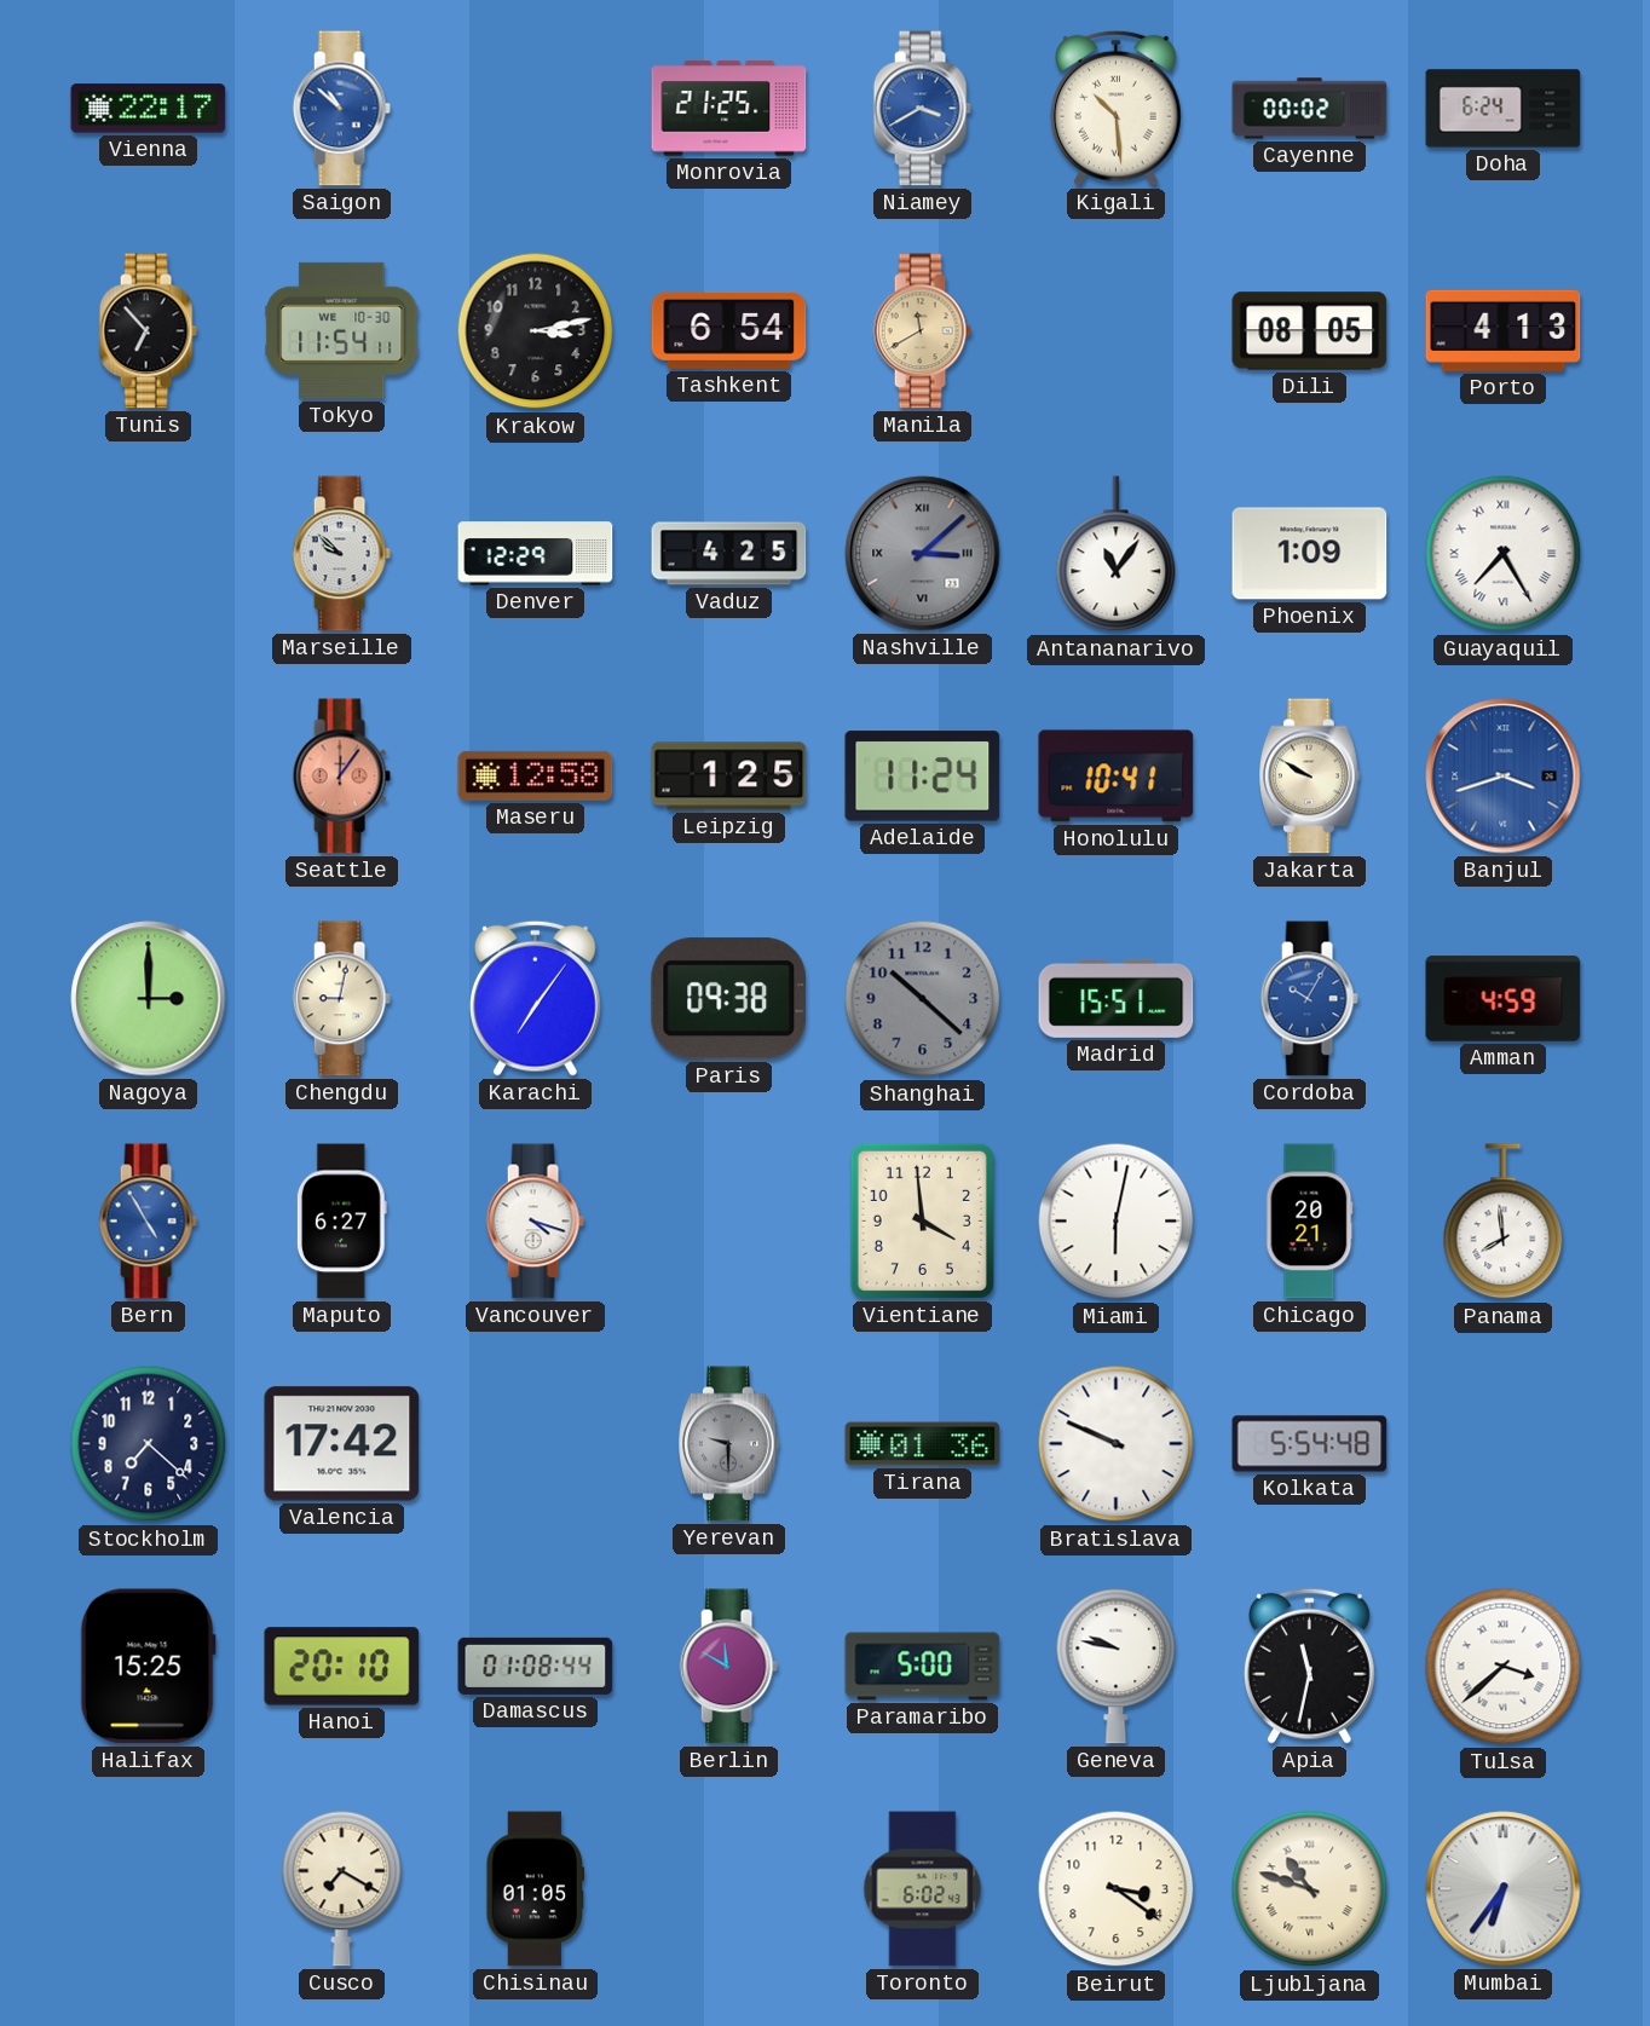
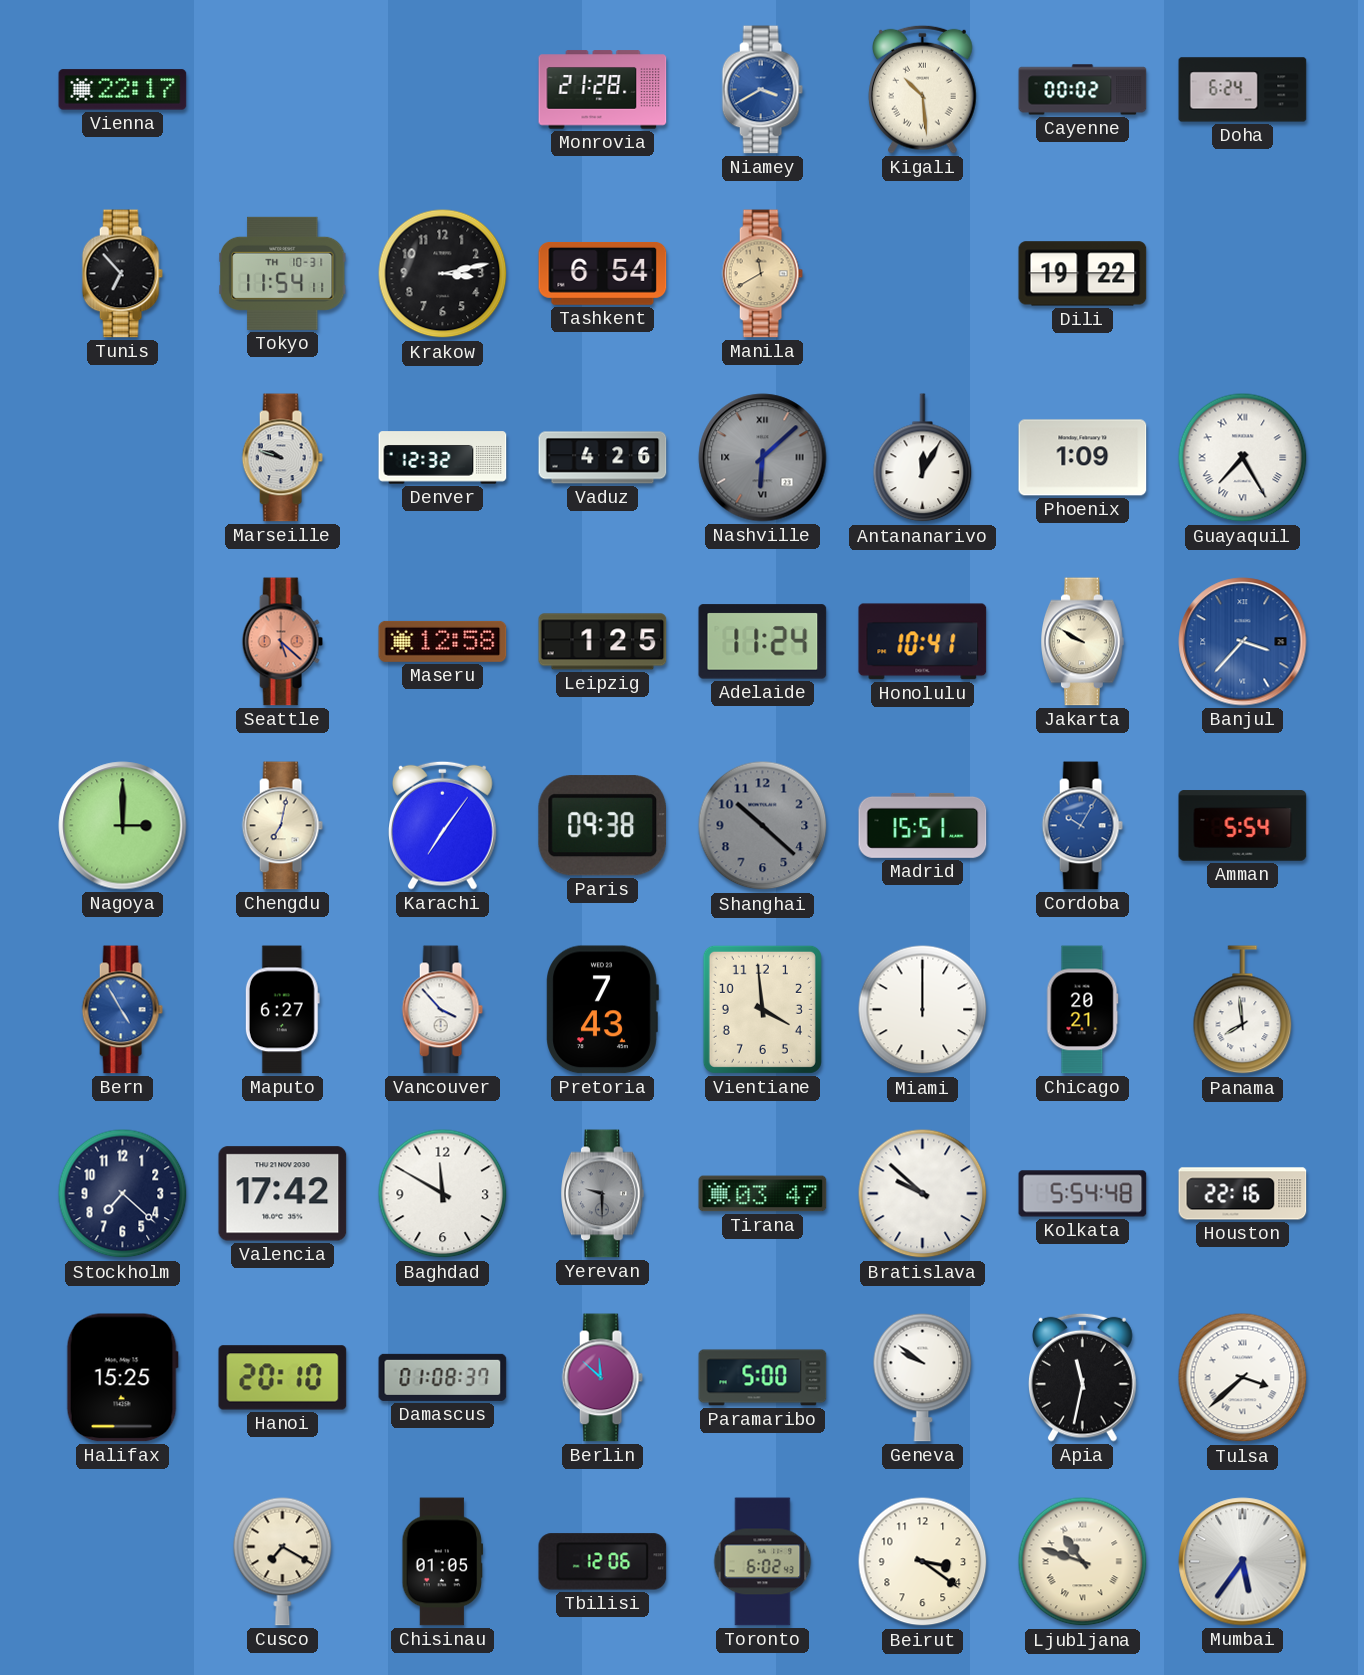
Saigon: 10:52 -> none (341, 109)
Monrovia: 21:25 -> 21:28 (603, 90)
Tokyo date: WE 10-30 -> TH 10-31 (283, 273)
Dili: 08:05 -> 19:22 (1083, 274)
Porto: 4:13 -> none (1504, 330)
Marseille: 9:52 -> 9:48 (282, 458)
Denver: 12:29 -> 12:32 (443, 458)
Vaduz: 4:25 -> 4:26 (603, 458)
Nashville: 3:08 -> 6:08 (763, 458)
Antananarivo: 11:06 -> 12:05 (923, 458)
Seattle: 12:06 -> 5:22 (282, 642)
Banjul: 3:42 -> 3:37 (1243, 642)
Chengdu: 9:02 -> 7:02 (282, 826)
Amman: 4:59 -> 5:54 (1243, 826)
Vancouver: 4:18 -> 3:53 (442, 1010)
Pretoria: none -> 7:43 (602, 1010)
Miami: 6:02 -> 12:00 (923, 1010)
Baghdad: none -> 11:50 (443, 1194)
Tirana: 01:36 -> 03:47 (763, 1194)
Bratislava: 9:49 -> 9:52 (923, 1194)
Houston: none -> 22:16 (1243, 1194)
Damascus: 01:08:44 -> 01:08:37 (443, 1377)
Berlin: 11:50 -> 11:52 (602, 1378)
Geneva: 9:47 -> 9:51 (923, 1377)
Tbilisi: none -> 12:06 (603, 1562)
Mumbai: 6:36 -> 5:36 (1243, 1562)
